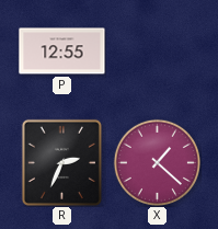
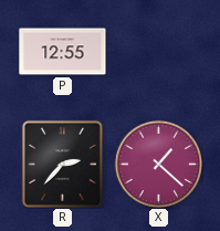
R: 2:34 -> 2:37 (62, 164)
